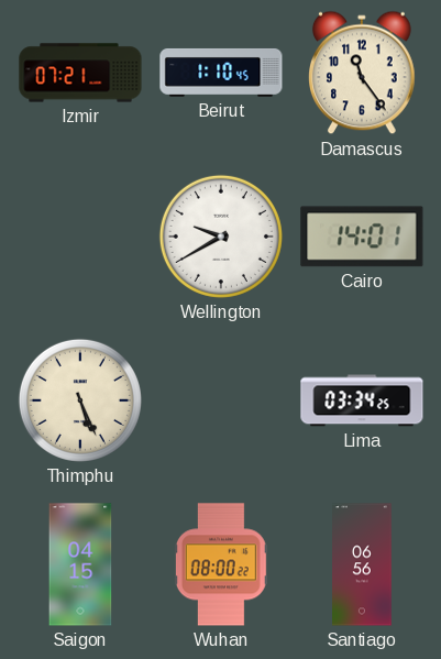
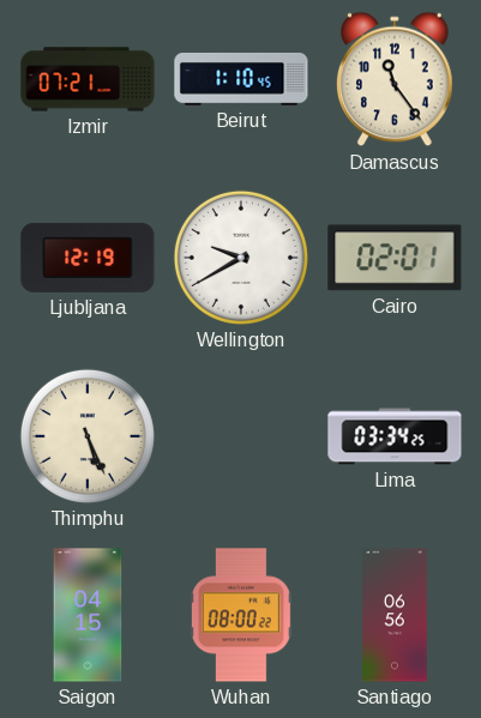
Ljubljana: none -> 12:19 (88, 258)
Cairo: 14:01 -> 02:01 (395, 258)
